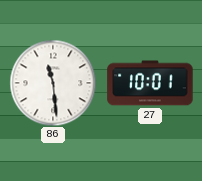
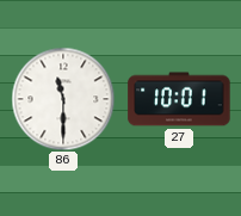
86: 11:29 -> 11:30 (63, 99)
